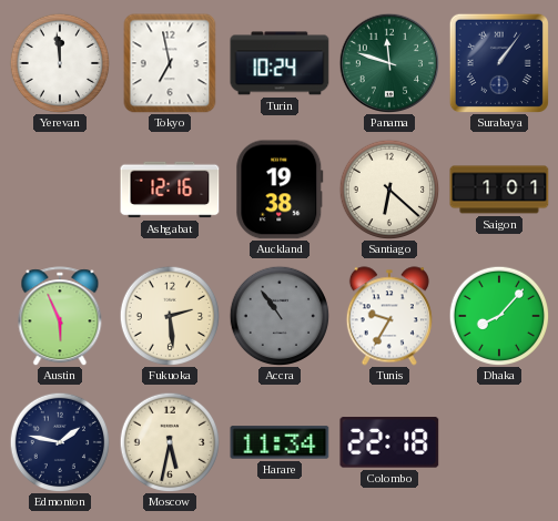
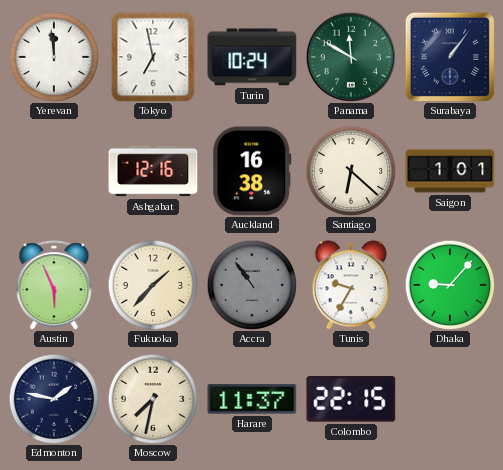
Panama: 11:48 -> 11:50 (351, 57)
Auckland: 19:38 -> 16:38 (252, 171)
Fukuoka: 2:29 -> 1:37 (153, 285)
Dhaka: 8:07 -> 9:07 (450, 285)
Moscow: 5:32 -> 7:32 (153, 399)
Harare: 11:34 -> 11:37 (252, 399)
Colombo: 22:18 -> 22:15 (351, 399)
